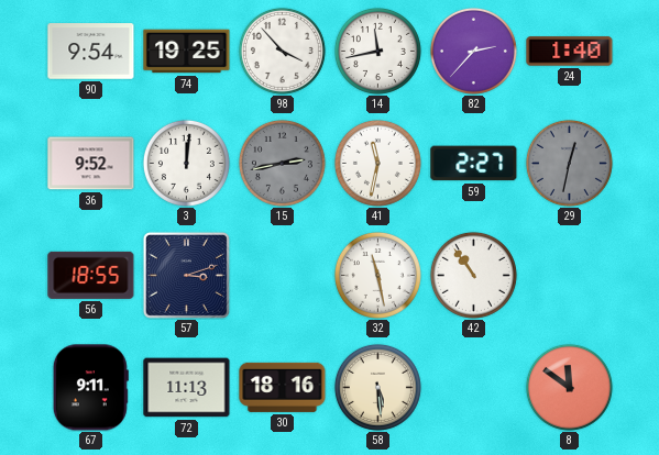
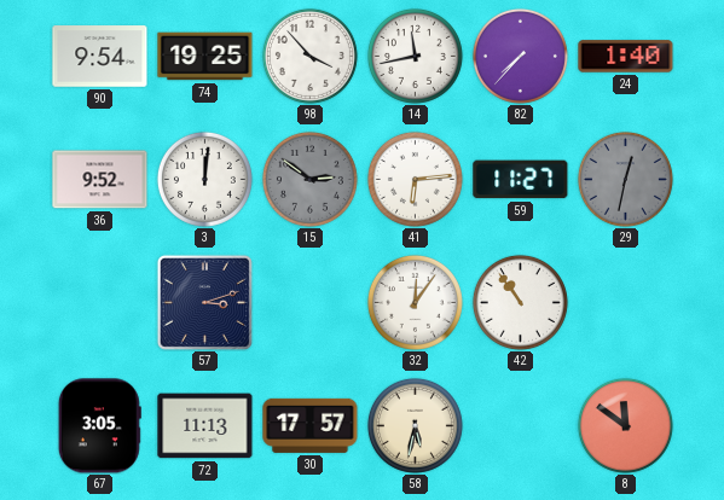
82: 2:37 -> 7:37 (520, 56)
15: 2:43 -> 2:51 (309, 179)
41: 11:32 -> 6:14 (415, 179)
59: 2:27 -> 11:27 (521, 180)
56: 18:55 -> none (91, 275)
32: 11:28 -> 12:06 (415, 302)
67: 9:11 -> 3:05 (99, 426)
30: 18:16 -> 17:57 (311, 425)
58: 5:29 -> 5:32 (415, 425)
